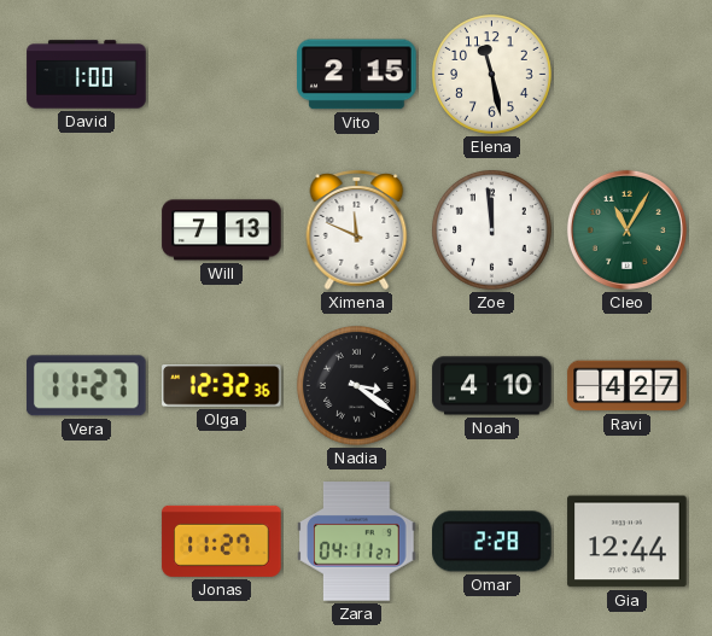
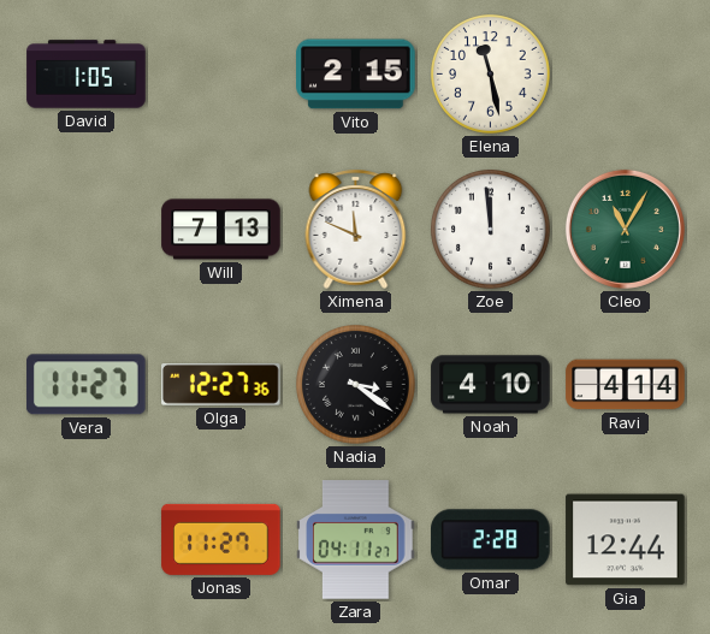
David: 1:00 -> 1:05 (87, 75)
Olga: 12:32 -> 12:27 (221, 385)
Ravi: 4:27 -> 4:14 (626, 385)
